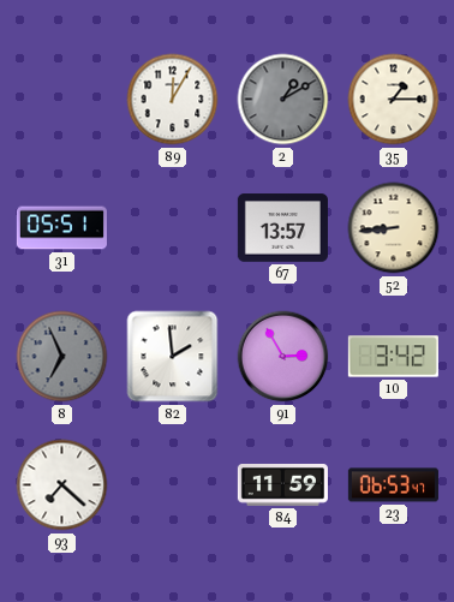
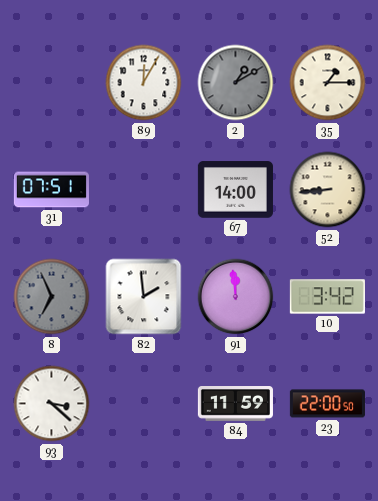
31: 05:51 -> 07:51 (51, 190)
67: 13:57 -> 14:00 (235, 190)
91: 2:55 -> 11:59 (236, 297)
93: 7:22 -> 3:22 (52, 404)
23: 06:53 -> 22:00 (327, 404)
